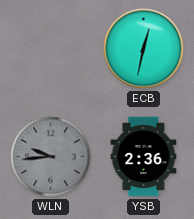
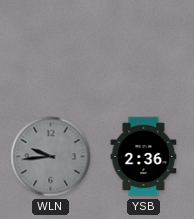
ECB: 12:32 -> none (144, 49)
